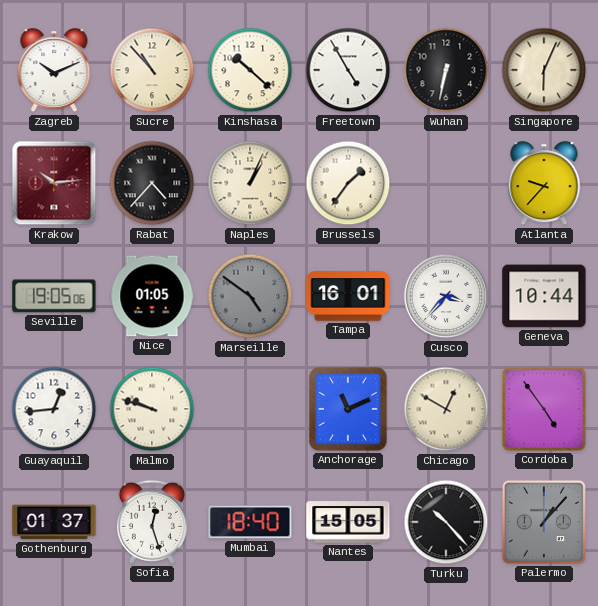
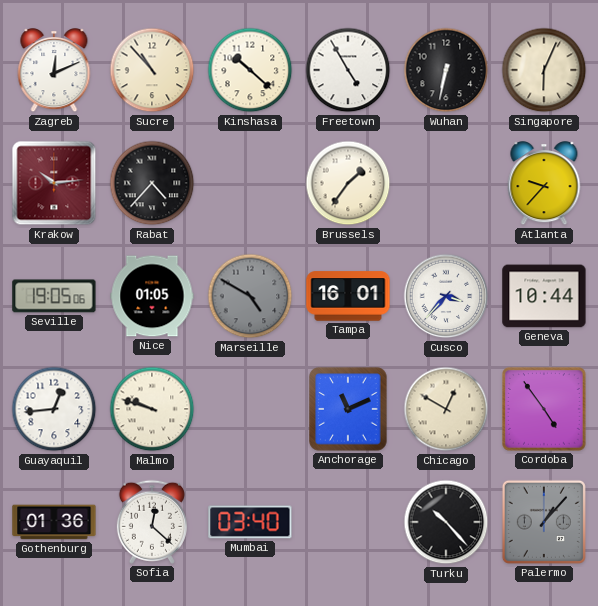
Zagreb: 10:11 -> 12:11 (54, 71)
Naples: 1:04 -> none (250, 183)
Marseille: 4:51 -> 4:50 (250, 296)
Gothenburg: 01:37 -> 01:36 (54, 522)
Sofia: 12:27 -> 12:22 (152, 522)
Mumbai: 18:40 -> 03:40 (250, 522)
Nantes: 15:05 -> none (348, 522)
